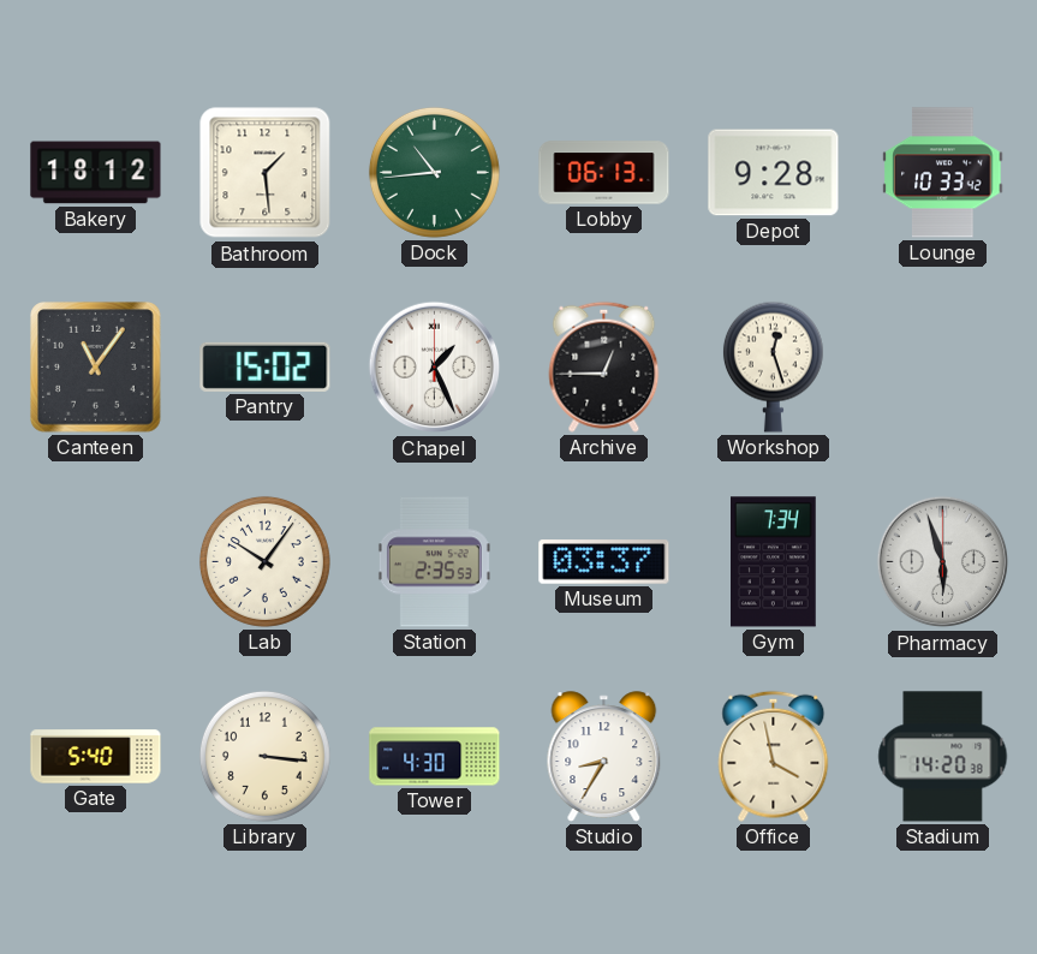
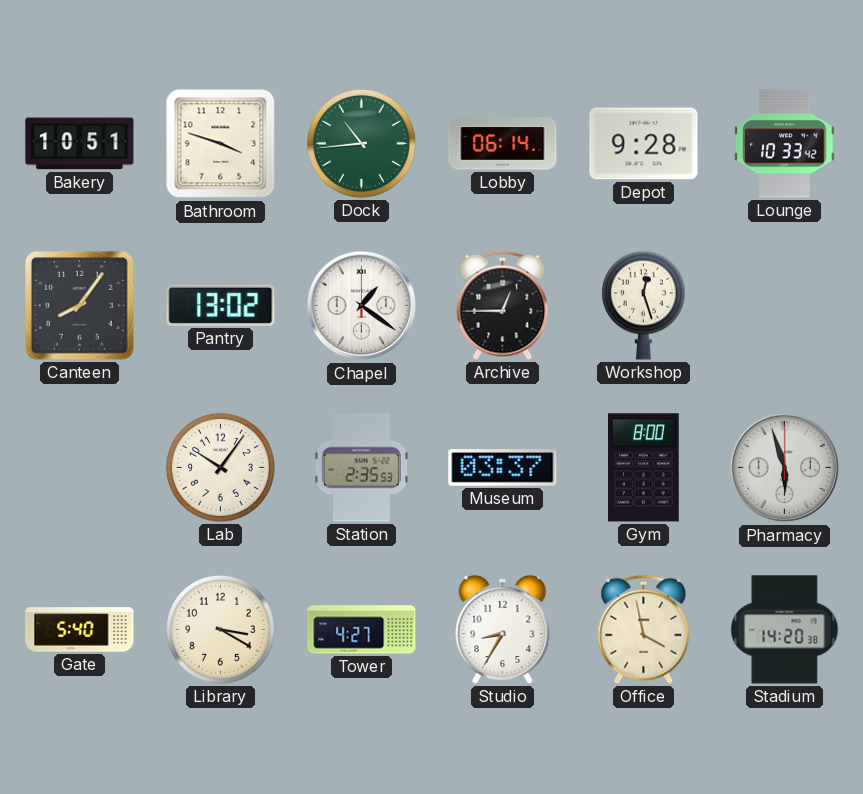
Bakery: 18:12 -> 10:51 (80, 144)
Bathroom: 1:29 -> 3:48 (221, 144)
Lobby: 06:13 -> 06:14 (503, 144)
Canteen: 11:06 -> 8:06 (80, 306)
Pantry: 15:02 -> 13:02 (221, 305)
Chapel: 1:26 -> 1:21 (362, 306)
Gym: 7:34 -> 8:00 (644, 468)
Library: 3:16 -> 3:20 (220, 629)
Tower: 4:30 -> 4:27 (362, 630)
